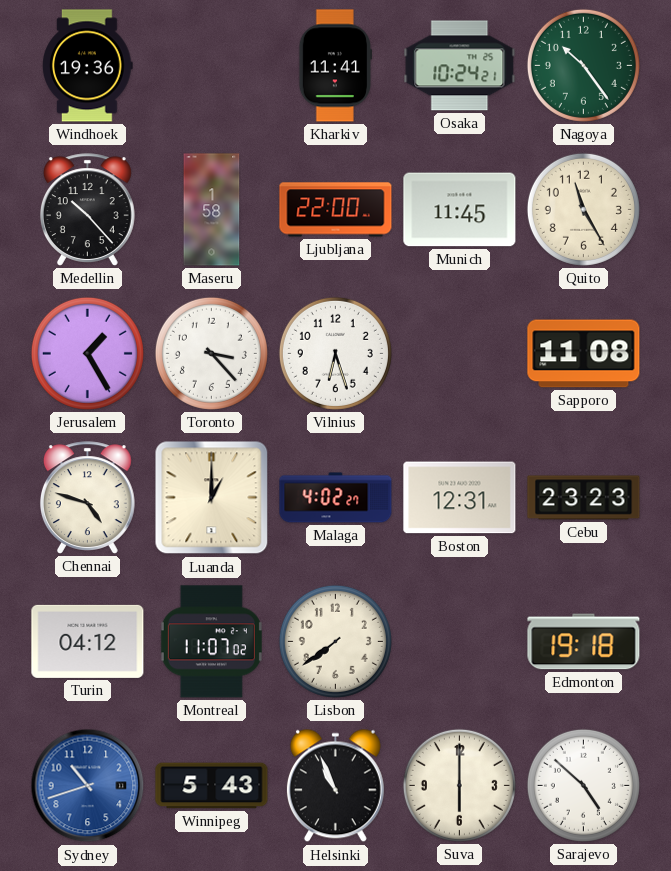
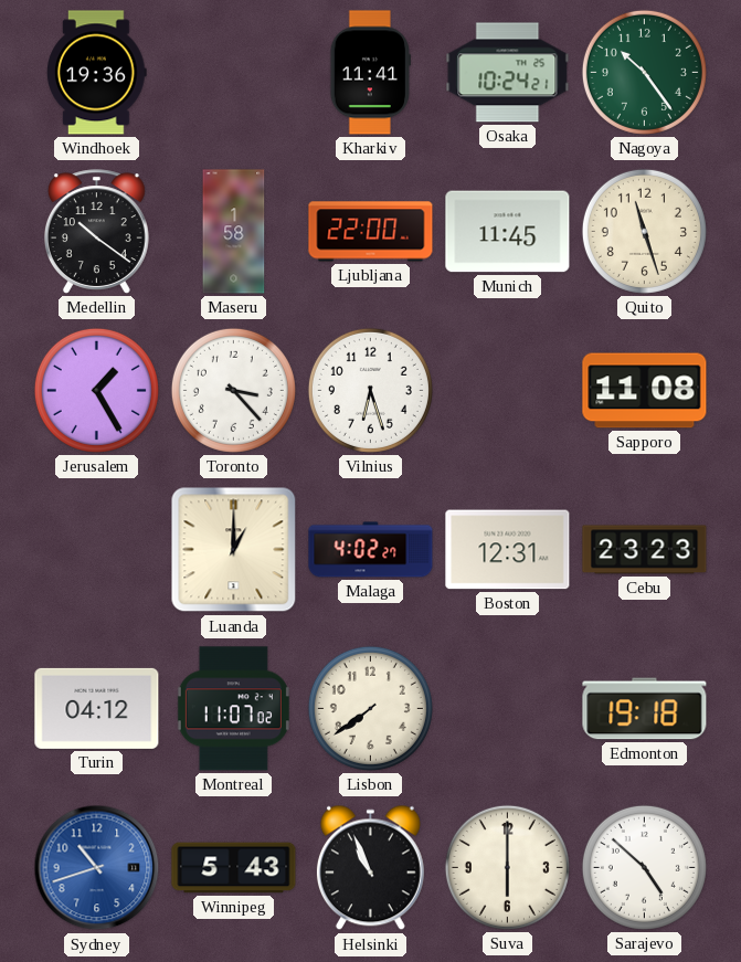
Medellin: 10:23 -> 10:21 (96, 232)
Quito: 11:25 -> 11:27 (644, 231)
Chennai: 4:48 -> none (87, 498)
